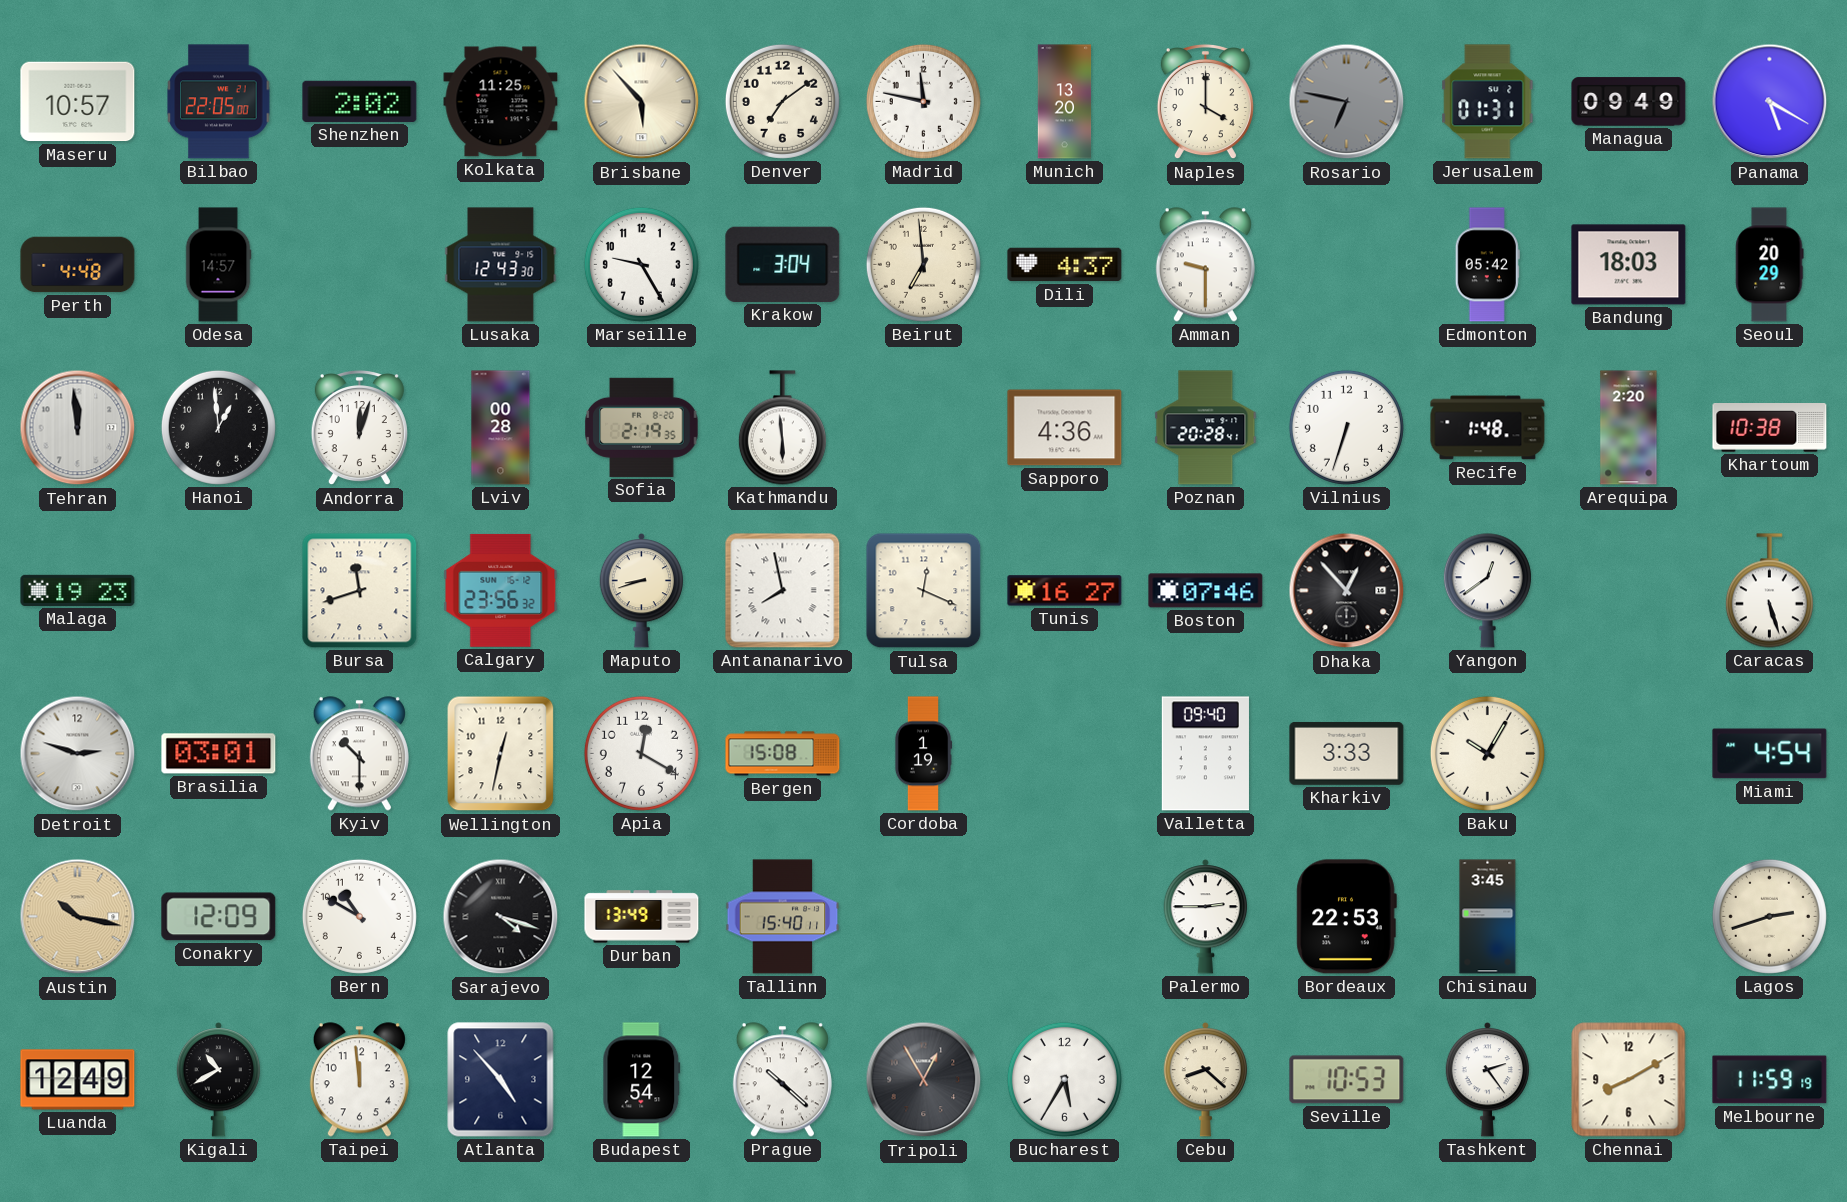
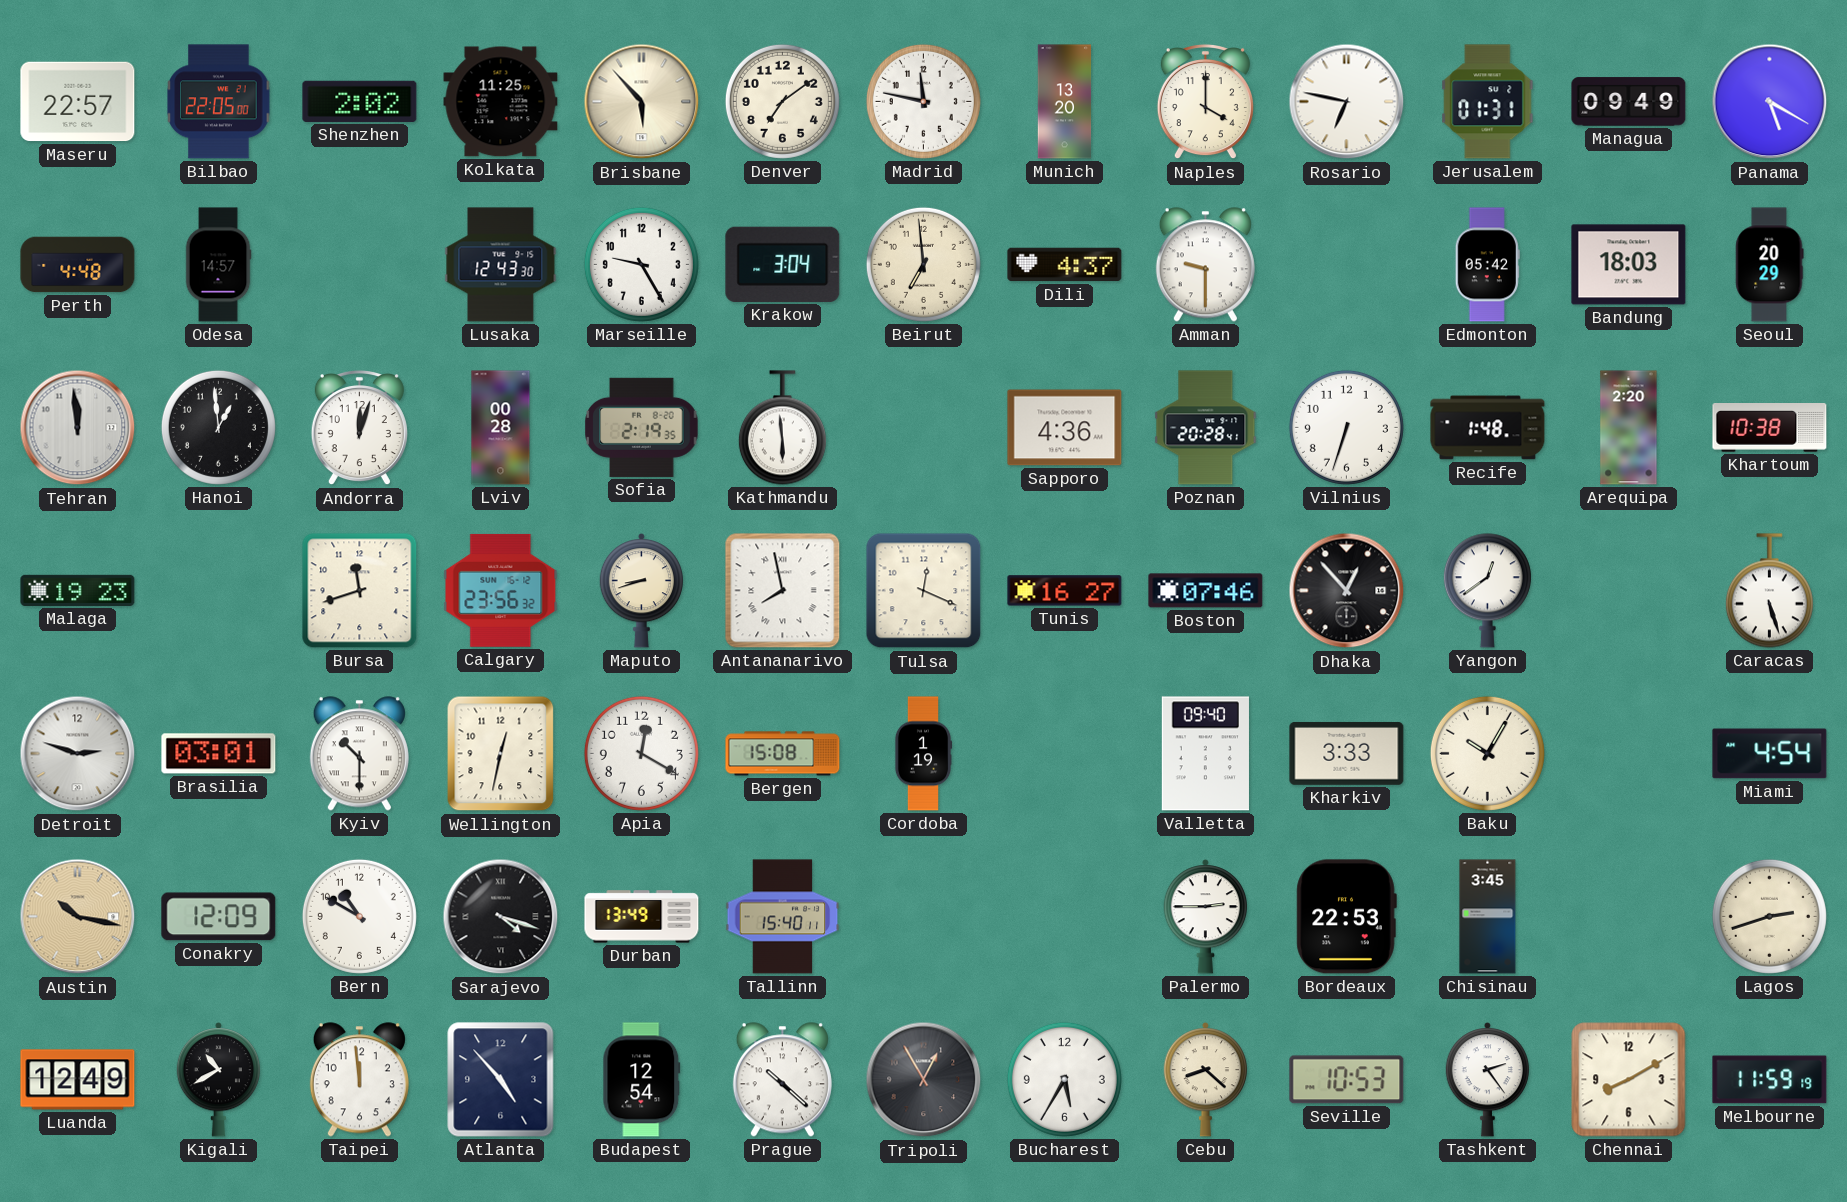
Maseru: 10:57 -> 22:57 (78, 102)
Rosario dial: grey -> white (1347, 102)
